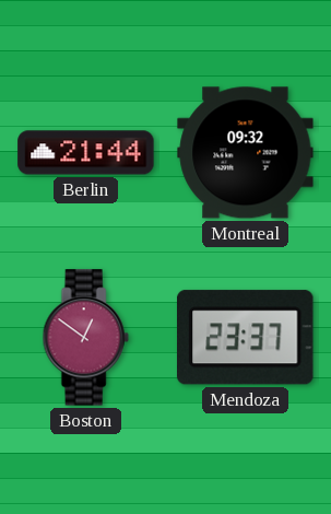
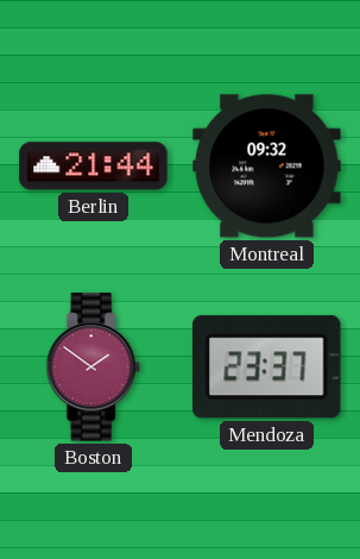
Boston: 12:51 -> 1:51 (93, 368)
